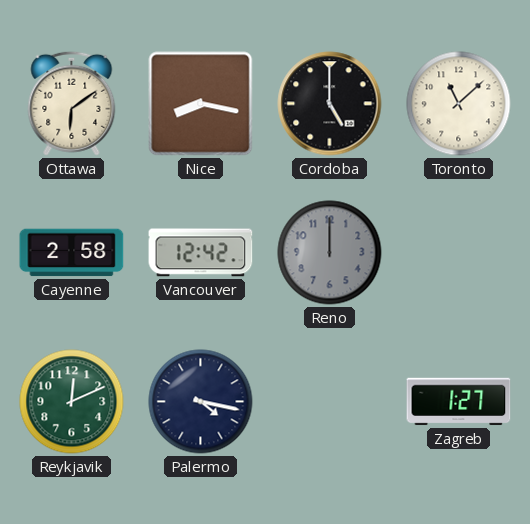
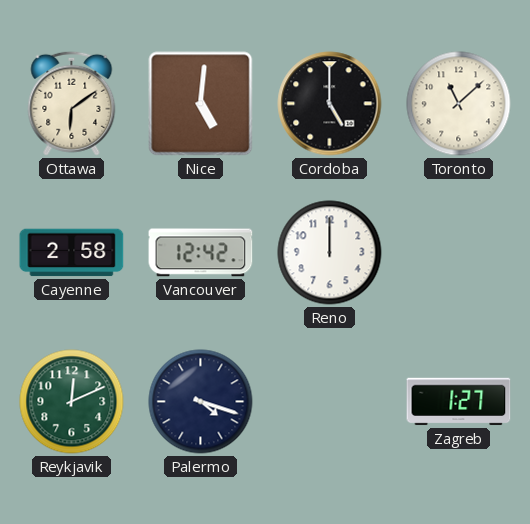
Nice: 8:17 -> 5:01 (201, 104)
Reno dial: grey -> white (330, 253)
Palermo: 4:17 -> 4:18 (201, 402)
